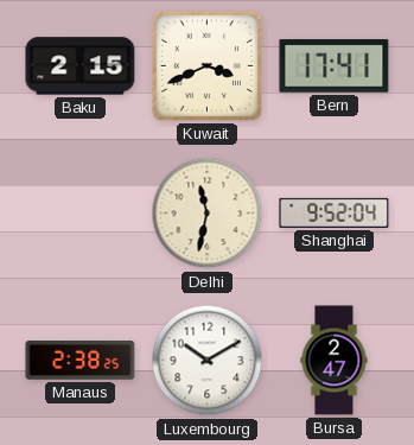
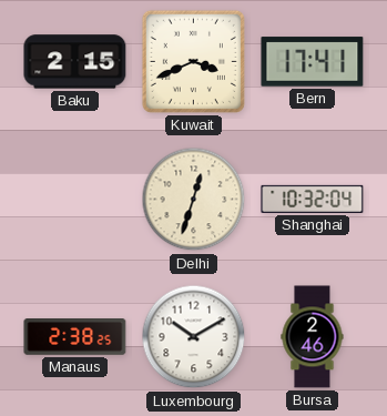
Delhi: 11:32 -> 12:33 (194, 200)
Shanghai: 9:52 -> 10:32 (313, 199)
Bursa: 2:47 -> 2:46 (313, 337)
